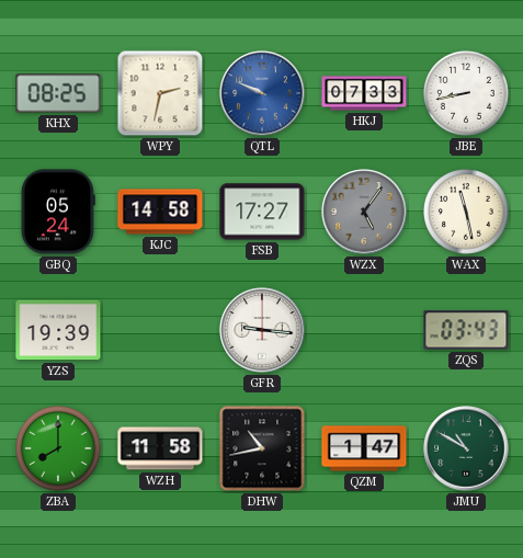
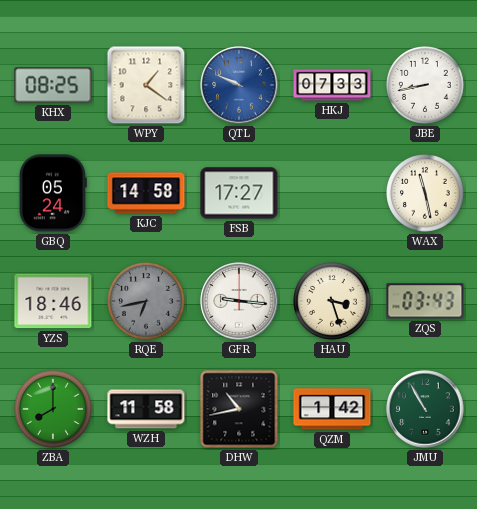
WPY: 2:32 -> 1:21 (146, 85)
WZX: 5:06 -> none (364, 212)
YZS: 19:39 -> 18:46 (53, 301)
RQE: none -> 6:43 (147, 302)
HAU: none -> 3:27 (333, 302)
QZM: 1:47 -> 1:42 (332, 409)
JMU: 10:50 -> 10:55 (425, 409)
